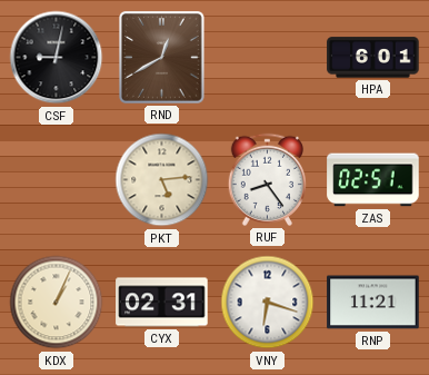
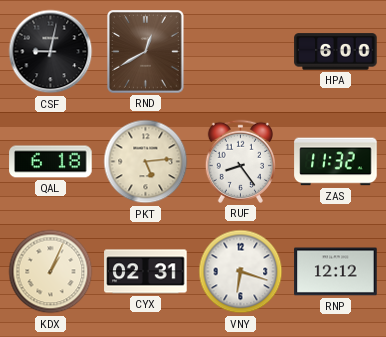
HPA: 6:01 -> 6:00 (336, 52)
QAL: none -> 6:18 (51, 162)
ZAS: 02:51 -> 11:32 (336, 162)
RNP: 11:21 -> 12:12 (336, 272)
